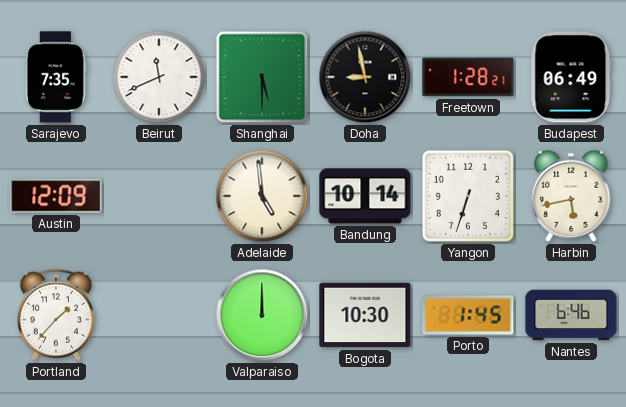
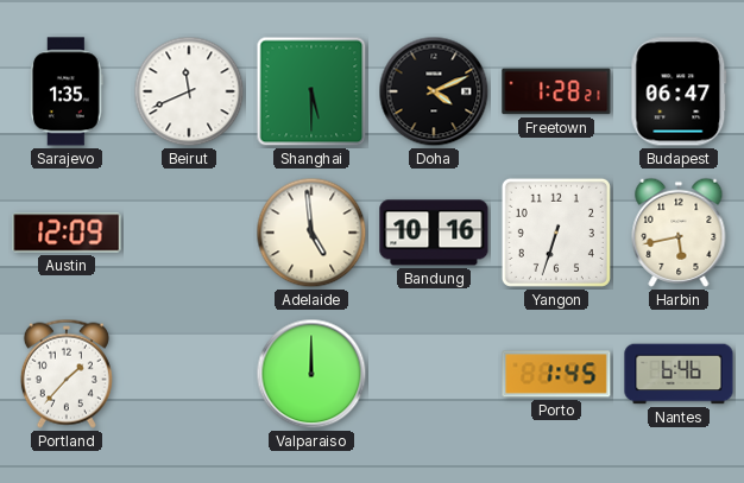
Sarajevo: 7:35 -> 1:35 (67, 91)
Doha: 8:58 -> 4:11 (434, 91)
Budapest: 06:49 -> 06:47 (679, 91)
Bandung: 10:14 -> 10:16 (434, 233)
Bogota: 10:30 -> none (365, 315)
